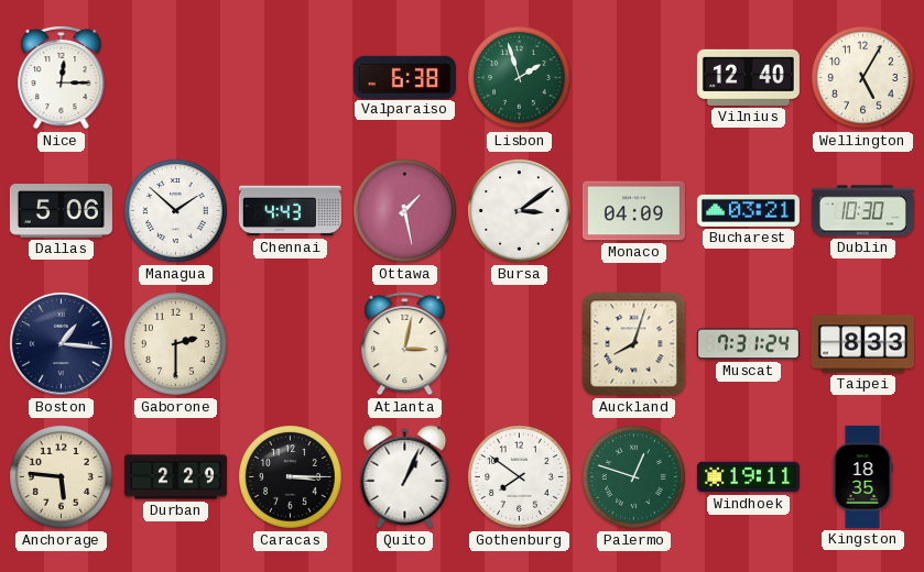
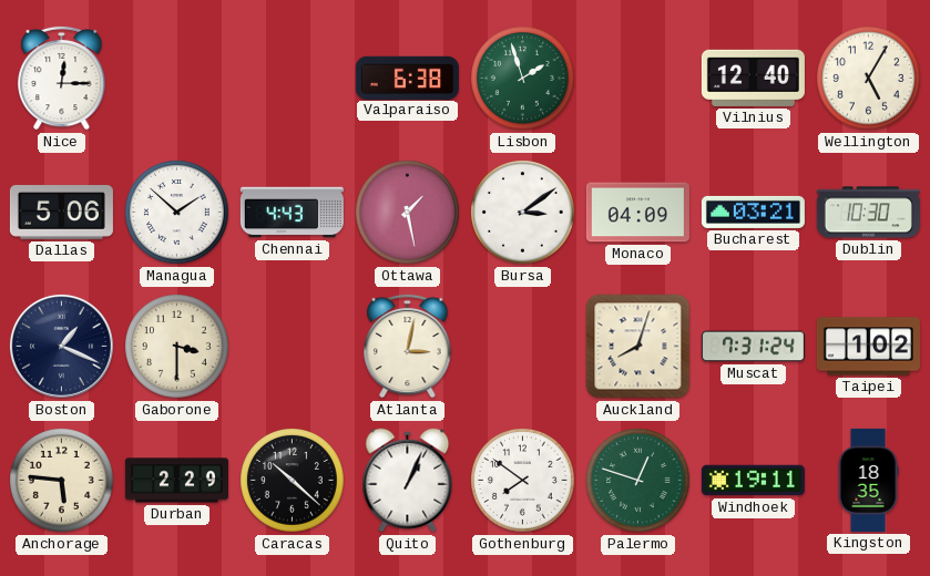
Boston: 1:16 -> 1:19 (61, 346)
Gaborone: 2:30 -> 3:30 (177, 347)
Taipei: 8:33 -> 1:02 (868, 347)
Caracas: 3:15 -> 10:22 (293, 481)
